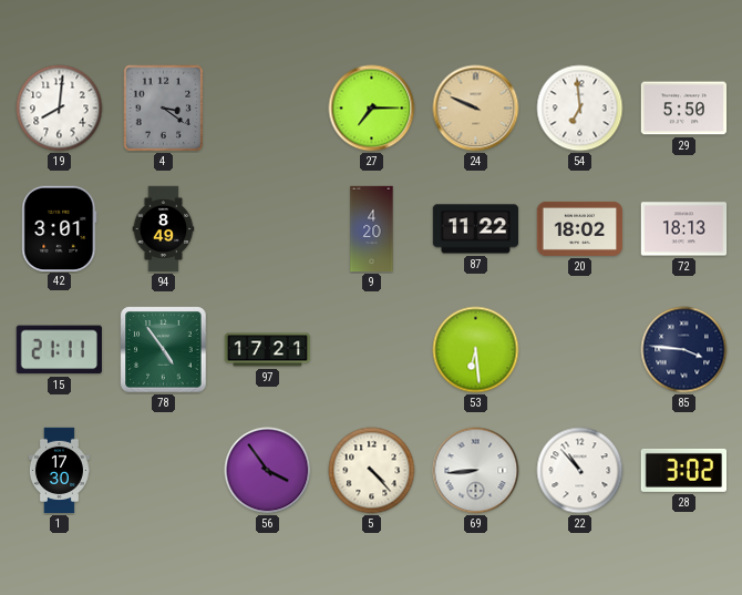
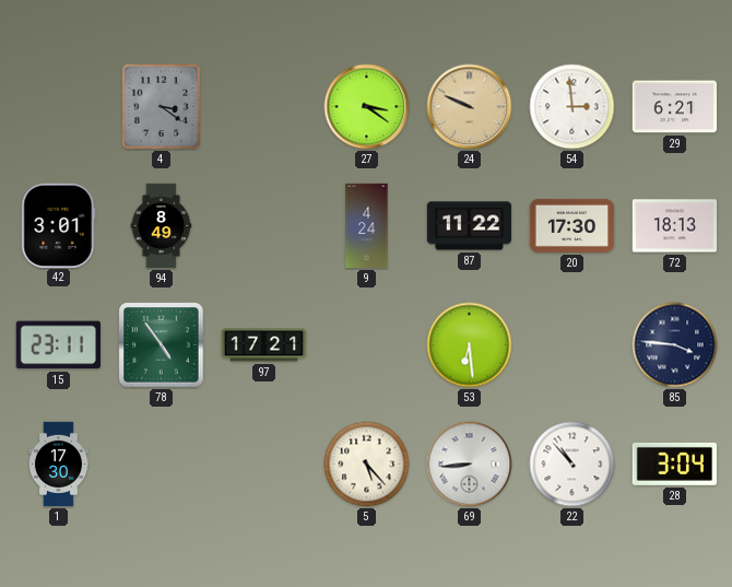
19: 8:01 -> none (60, 109)
27: 7:15 -> 3:21 (367, 107)
54: 6:59 -> 2:59 (572, 107)
29: 5:50 -> 6:21 (675, 107)
9: 4:20 -> 4:24 (367, 226)
20: 18:02 -> 17:30 (572, 225)
15: 21:11 -> 23:11 (58, 345)
56: 3:54 -> none (268, 471)
5: 4:23 -> 5:23 (367, 465)
28: 3:02 -> 3:04 (674, 463)
